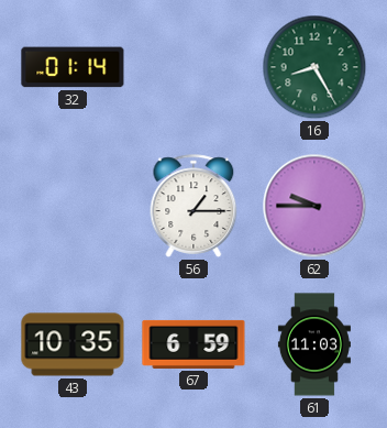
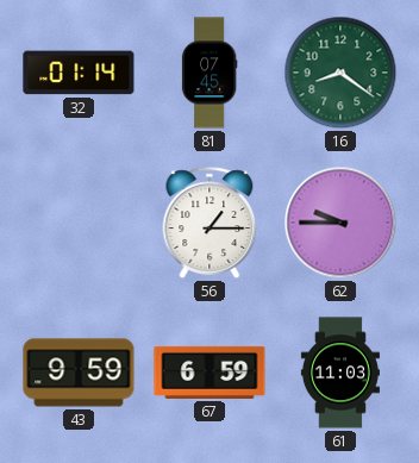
81: none -> 07:45 (209, 73)
16: 8:25 -> 8:21 (340, 73)
43: 10:35 -> 9:59 (79, 373)
